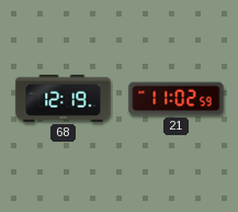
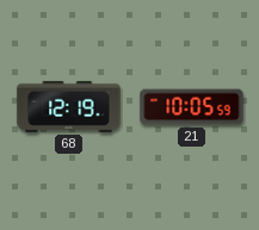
21: 11:02 -> 10:05 (192, 107)
